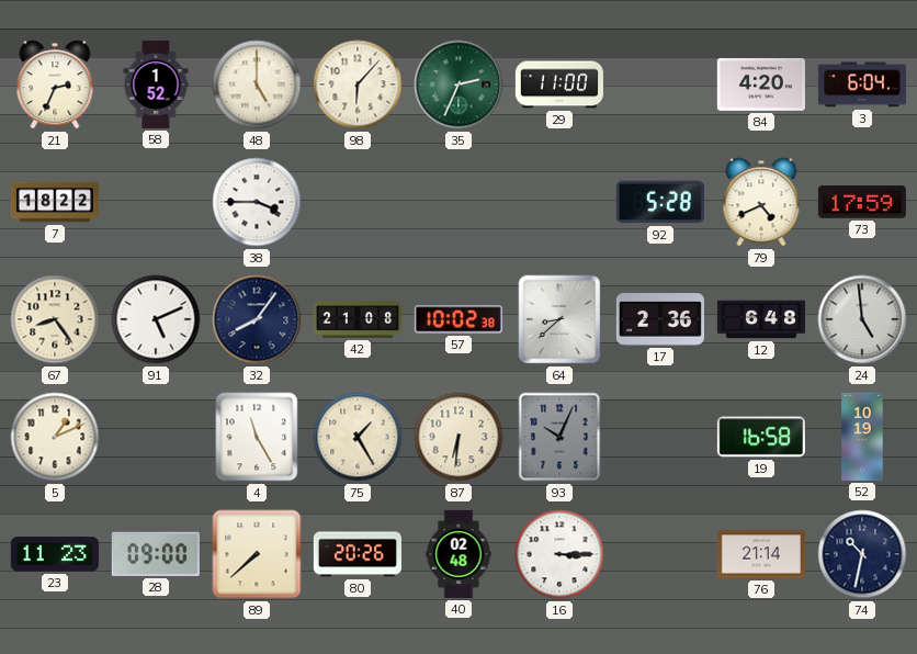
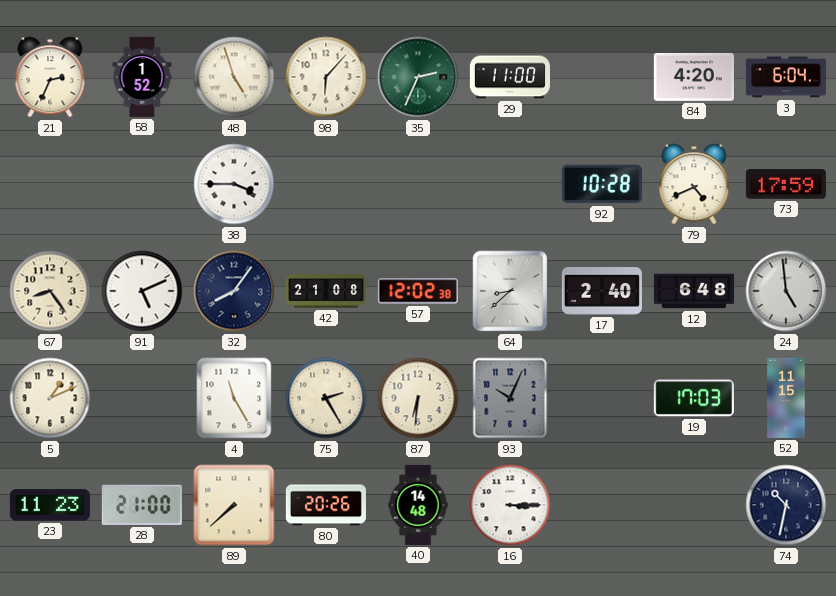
48: 5:00 -> 4:57 (234, 77)
7: 18:22 -> none (55, 202)
92: 5:28 -> 10:28 (602, 184)
57: 10:02 -> 12:02 (418, 291)
17: 2:36 -> 2:40 (602, 292)
75: 1:25 -> 2:25 (326, 398)
19: 16:58 -> 17:03 (694, 398)
52: 10:19 -> 11:15 (786, 398)
28: 09:00 -> 21:00 (142, 505)
40: 02:48 -> 14:48 (418, 505)
76: 21:14 -> none (761, 554)
